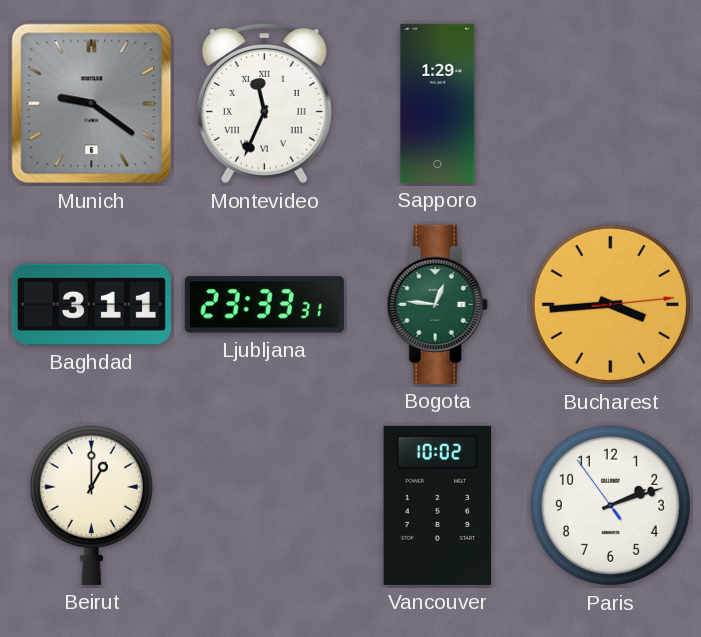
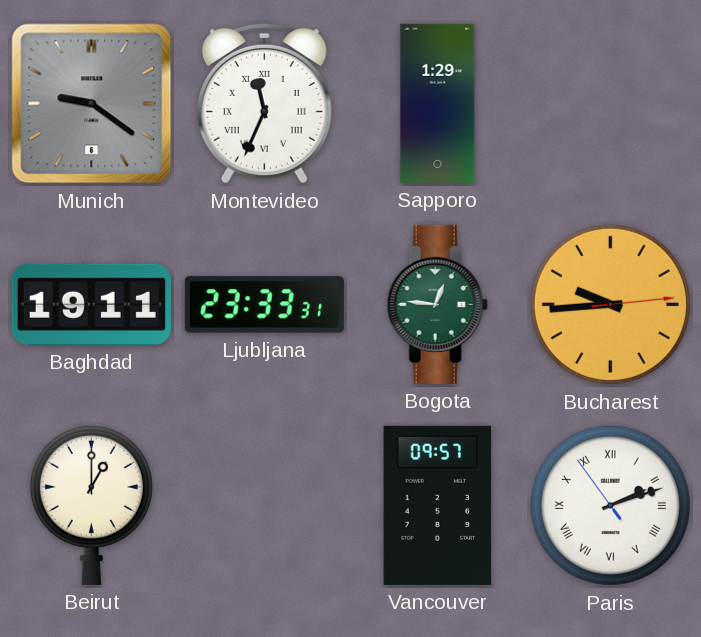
Baghdad: 3:11 -> 19:11 (91, 304)
Bucharest: 3:44 -> 9:44 (610, 304)
Vancouver: 10:02 -> 09:57 (438, 505)
Paris numerals: Arabic -> Roman (610, 505)
